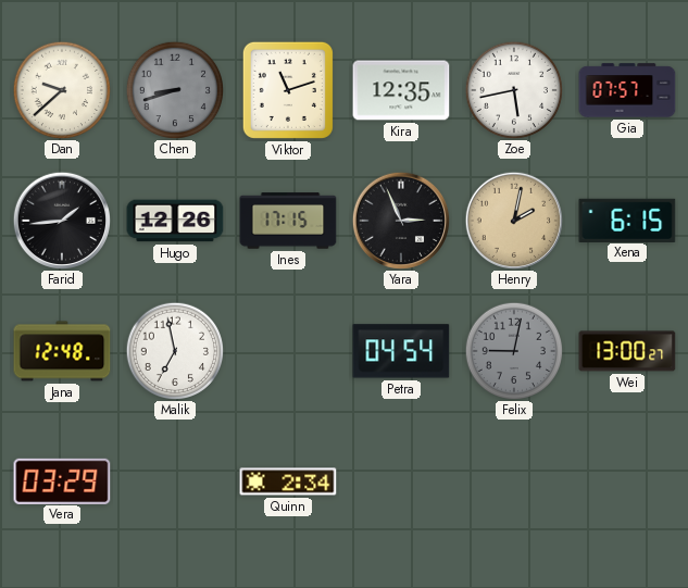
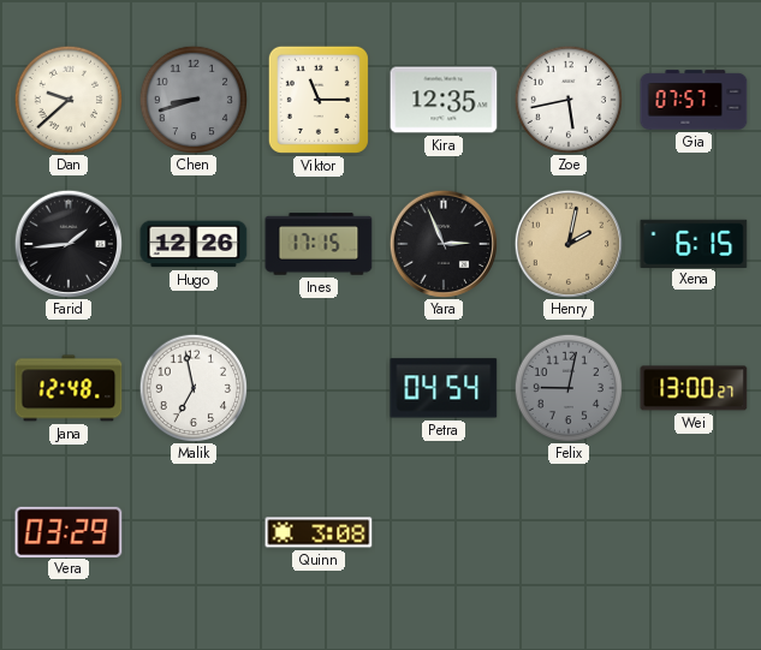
Viktor: 11:12 -> 11:15 (319, 100)
Quinn: 2:34 -> 3:08 (319, 532)
